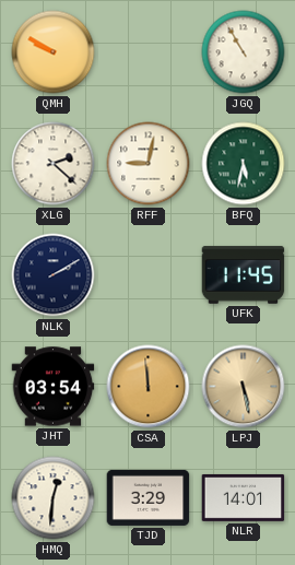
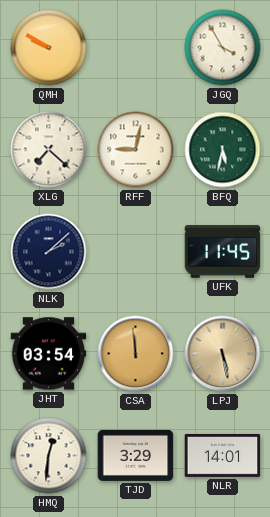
JGQ: 10:55 -> 3:55 (223, 48)
XLG: 2:22 -> 7:22 (49, 150)
NLK: 2:10 -> 2:08 (49, 252)
